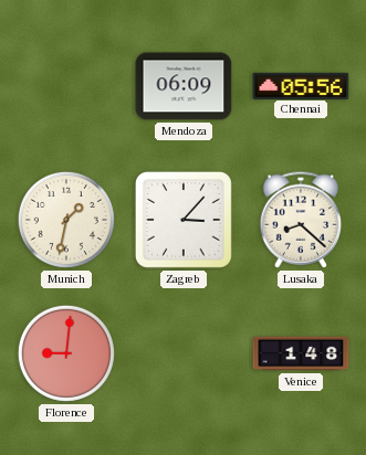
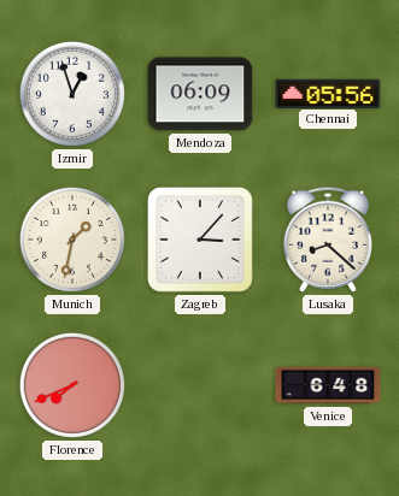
Izmir: none -> 12:57 (72, 94)
Florence: 9:01 -> 7:41 (72, 385)
Venice: 1:48 -> 6:48 (328, 385)
